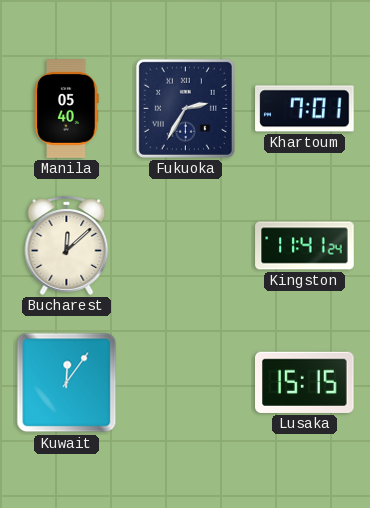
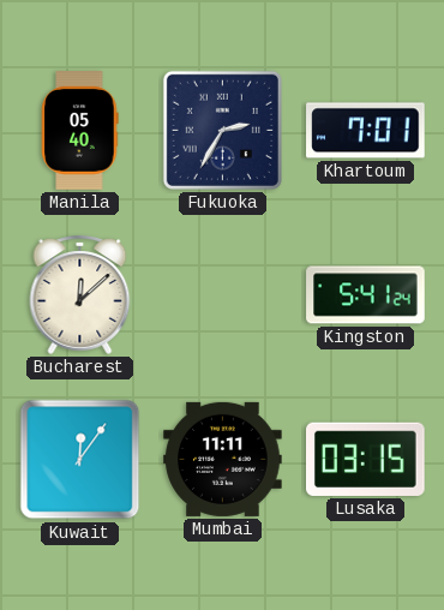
Kingston: 11:41 -> 5:41 (366, 295)
Mumbai: none -> 11:11 (223, 459)
Lusaka: 15:15 -> 03:15 (366, 459)
